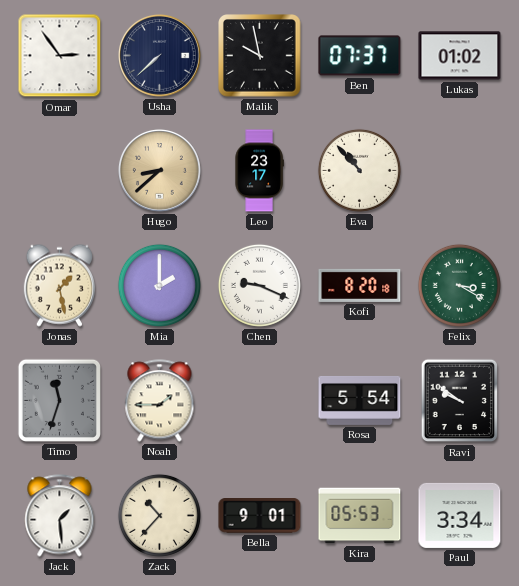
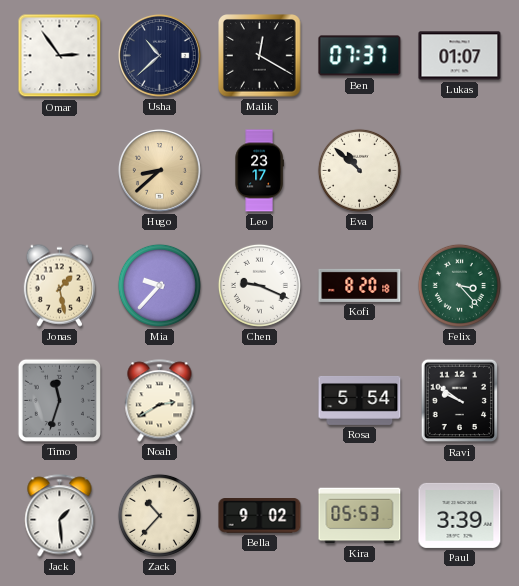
Usha: 7:38 -> 10:38 (160, 56)
Malik: 9:58 -> 12:20 (260, 56)
Lukas: 01:02 -> 01:07 (460, 56)
Eva: 10:53 -> 10:52 (359, 170)
Mia: 2:00 -> 9:37 (159, 285)
Felix: 3:20 -> 3:23 (459, 285)
Noah: 1:45 -> 2:40 (160, 401)
Bella: 9:01 -> 9:02 (260, 516)
Paul: 3:34 -> 3:39 (460, 515)
